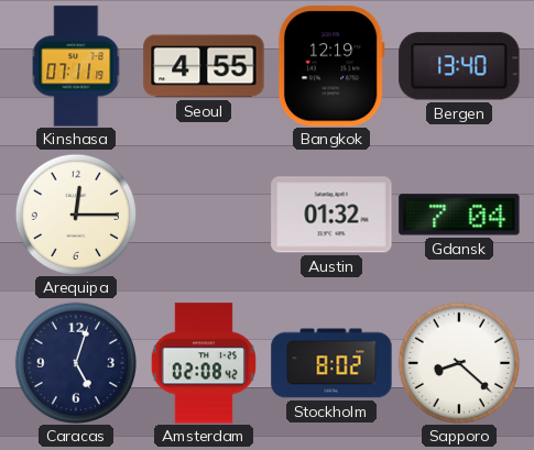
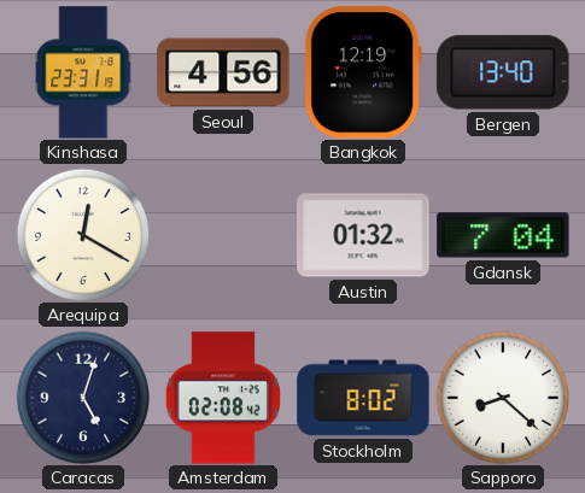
Kinshasa: 07:11 -> 23:31 (83, 72)
Seoul: 4:55 -> 4:56 (223, 72)
Arequipa: 12:15 -> 12:20 (82, 234)
